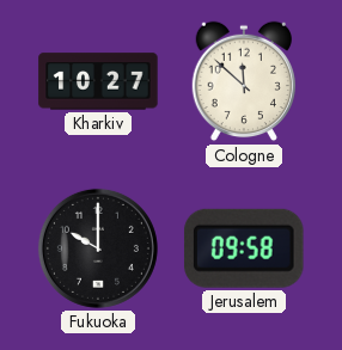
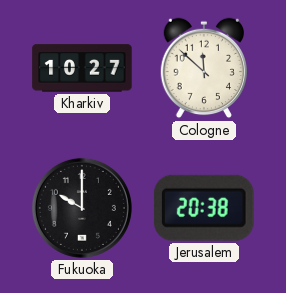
Jerusalem: 09:58 -> 20:38 (204, 208)
